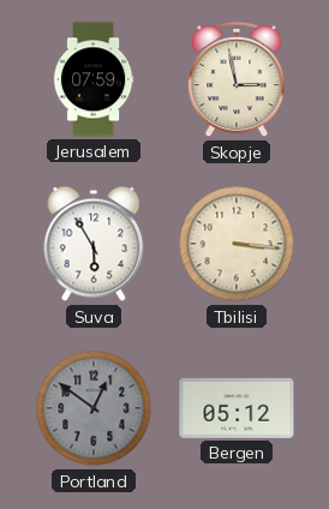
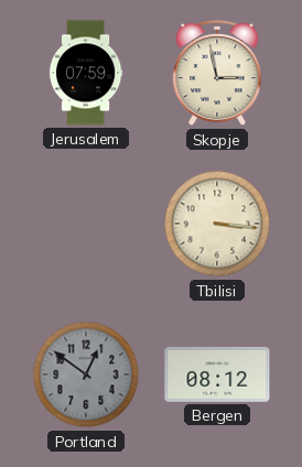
Suva: 5:55 -> none (94, 244)
Bergen: 05:12 -> 08:12 (217, 374)
